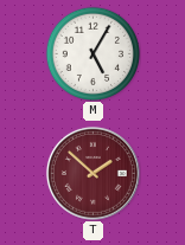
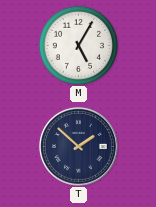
T dial: burgundy -> navy (78, 146)
